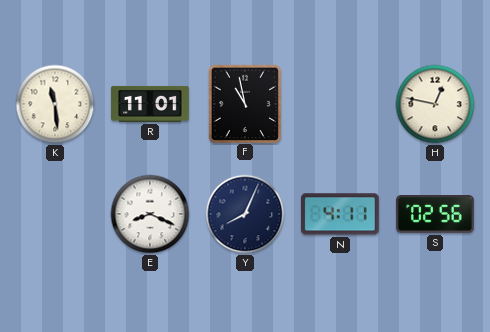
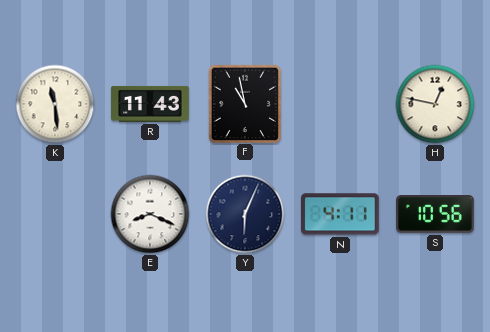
R: 11:01 -> 11:43 (150, 104)
Y: 8:04 -> 6:04 (245, 214)
S: 02:56 -> 10:56 (436, 214)
